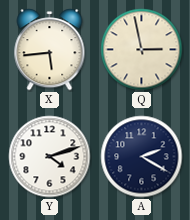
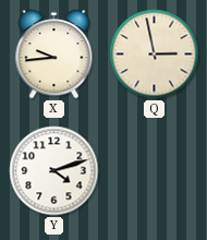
X: 5:44 -> 9:44 (54, 55)
A: 2:20 -> none (142, 157)
